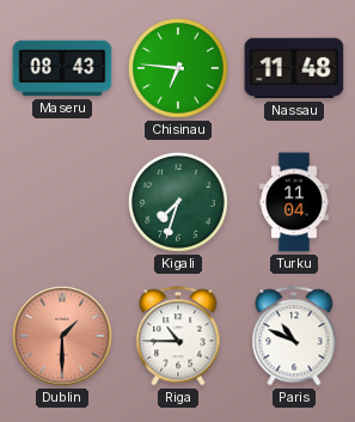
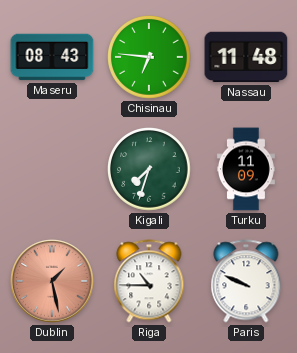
Turku: 11:04 -> 11:09 (246, 169)
Dublin: 1:30 -> 1:28 (52, 281)
Paris: 10:49 -> 9:49 (246, 281)
